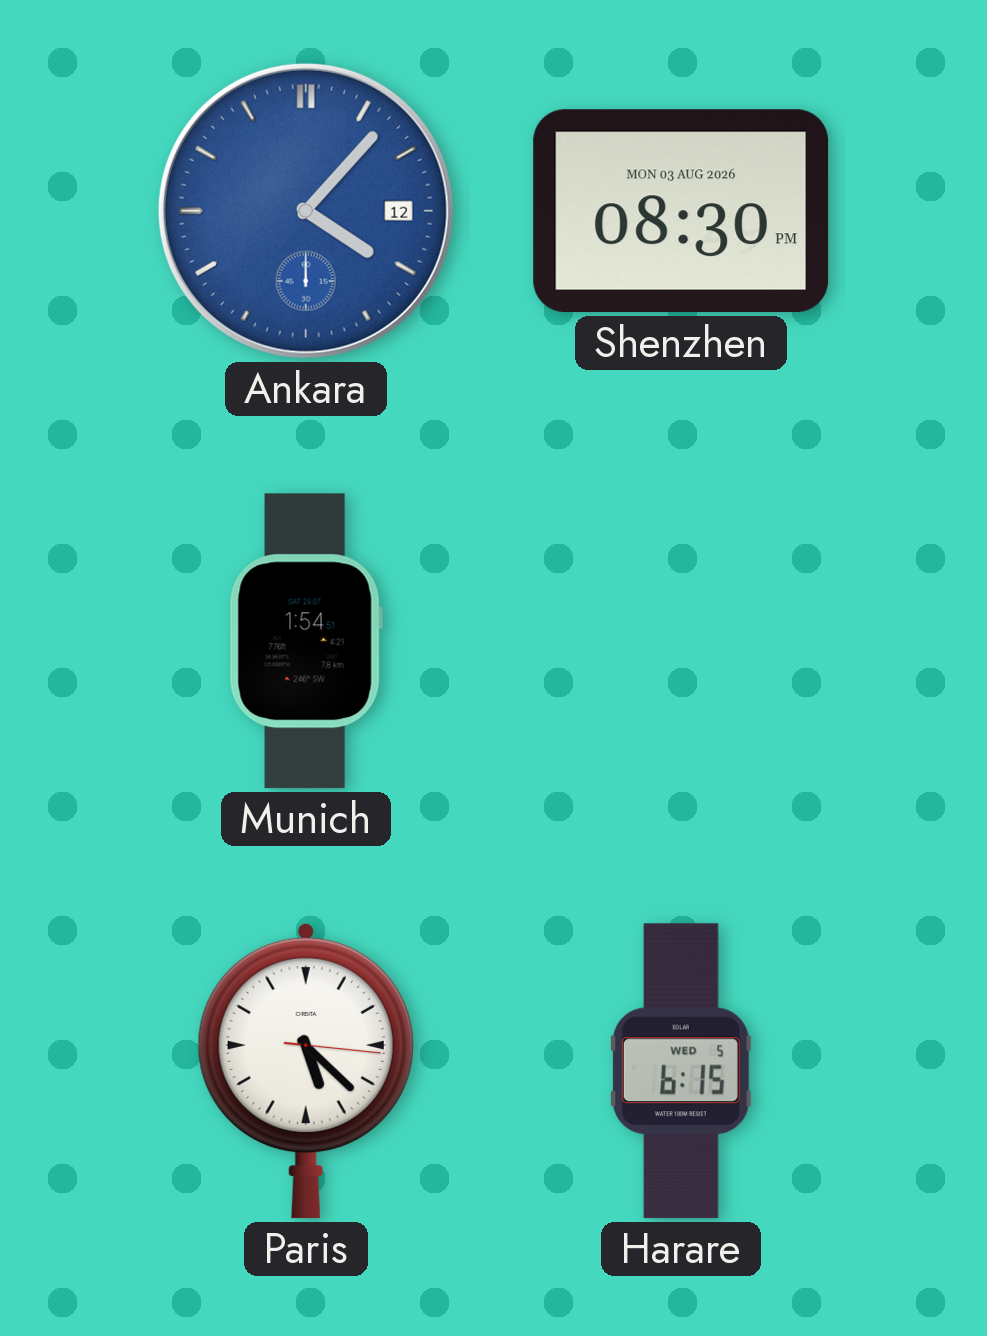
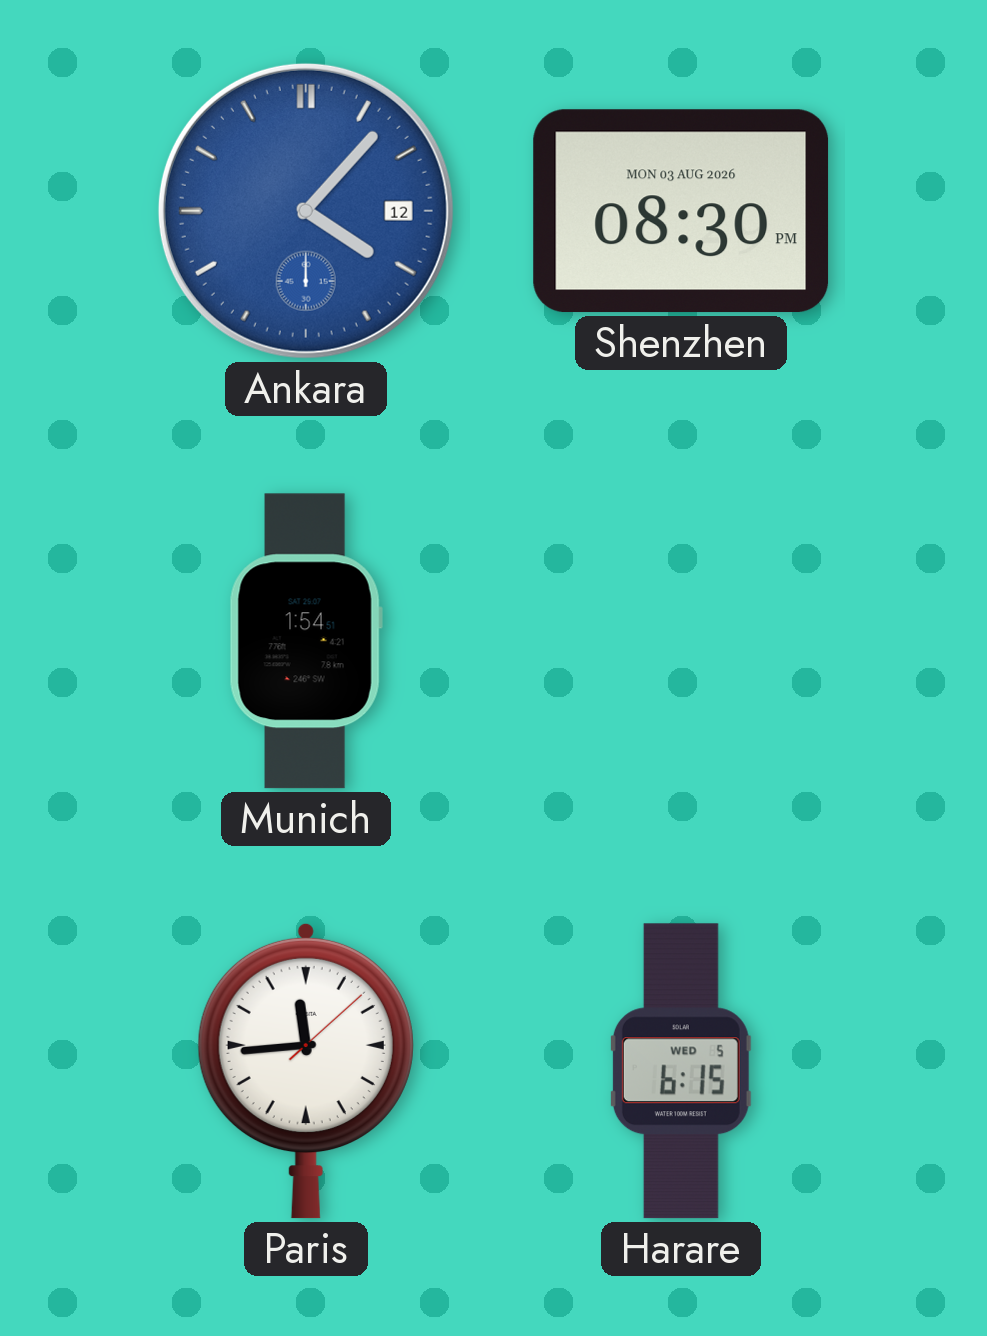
Paris: 5:22 -> 11:44 (306, 1071)
